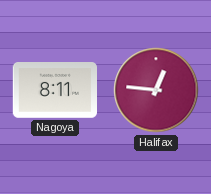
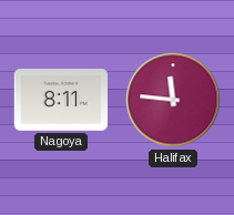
Halifax: 12:46 -> 11:46 (173, 100)
